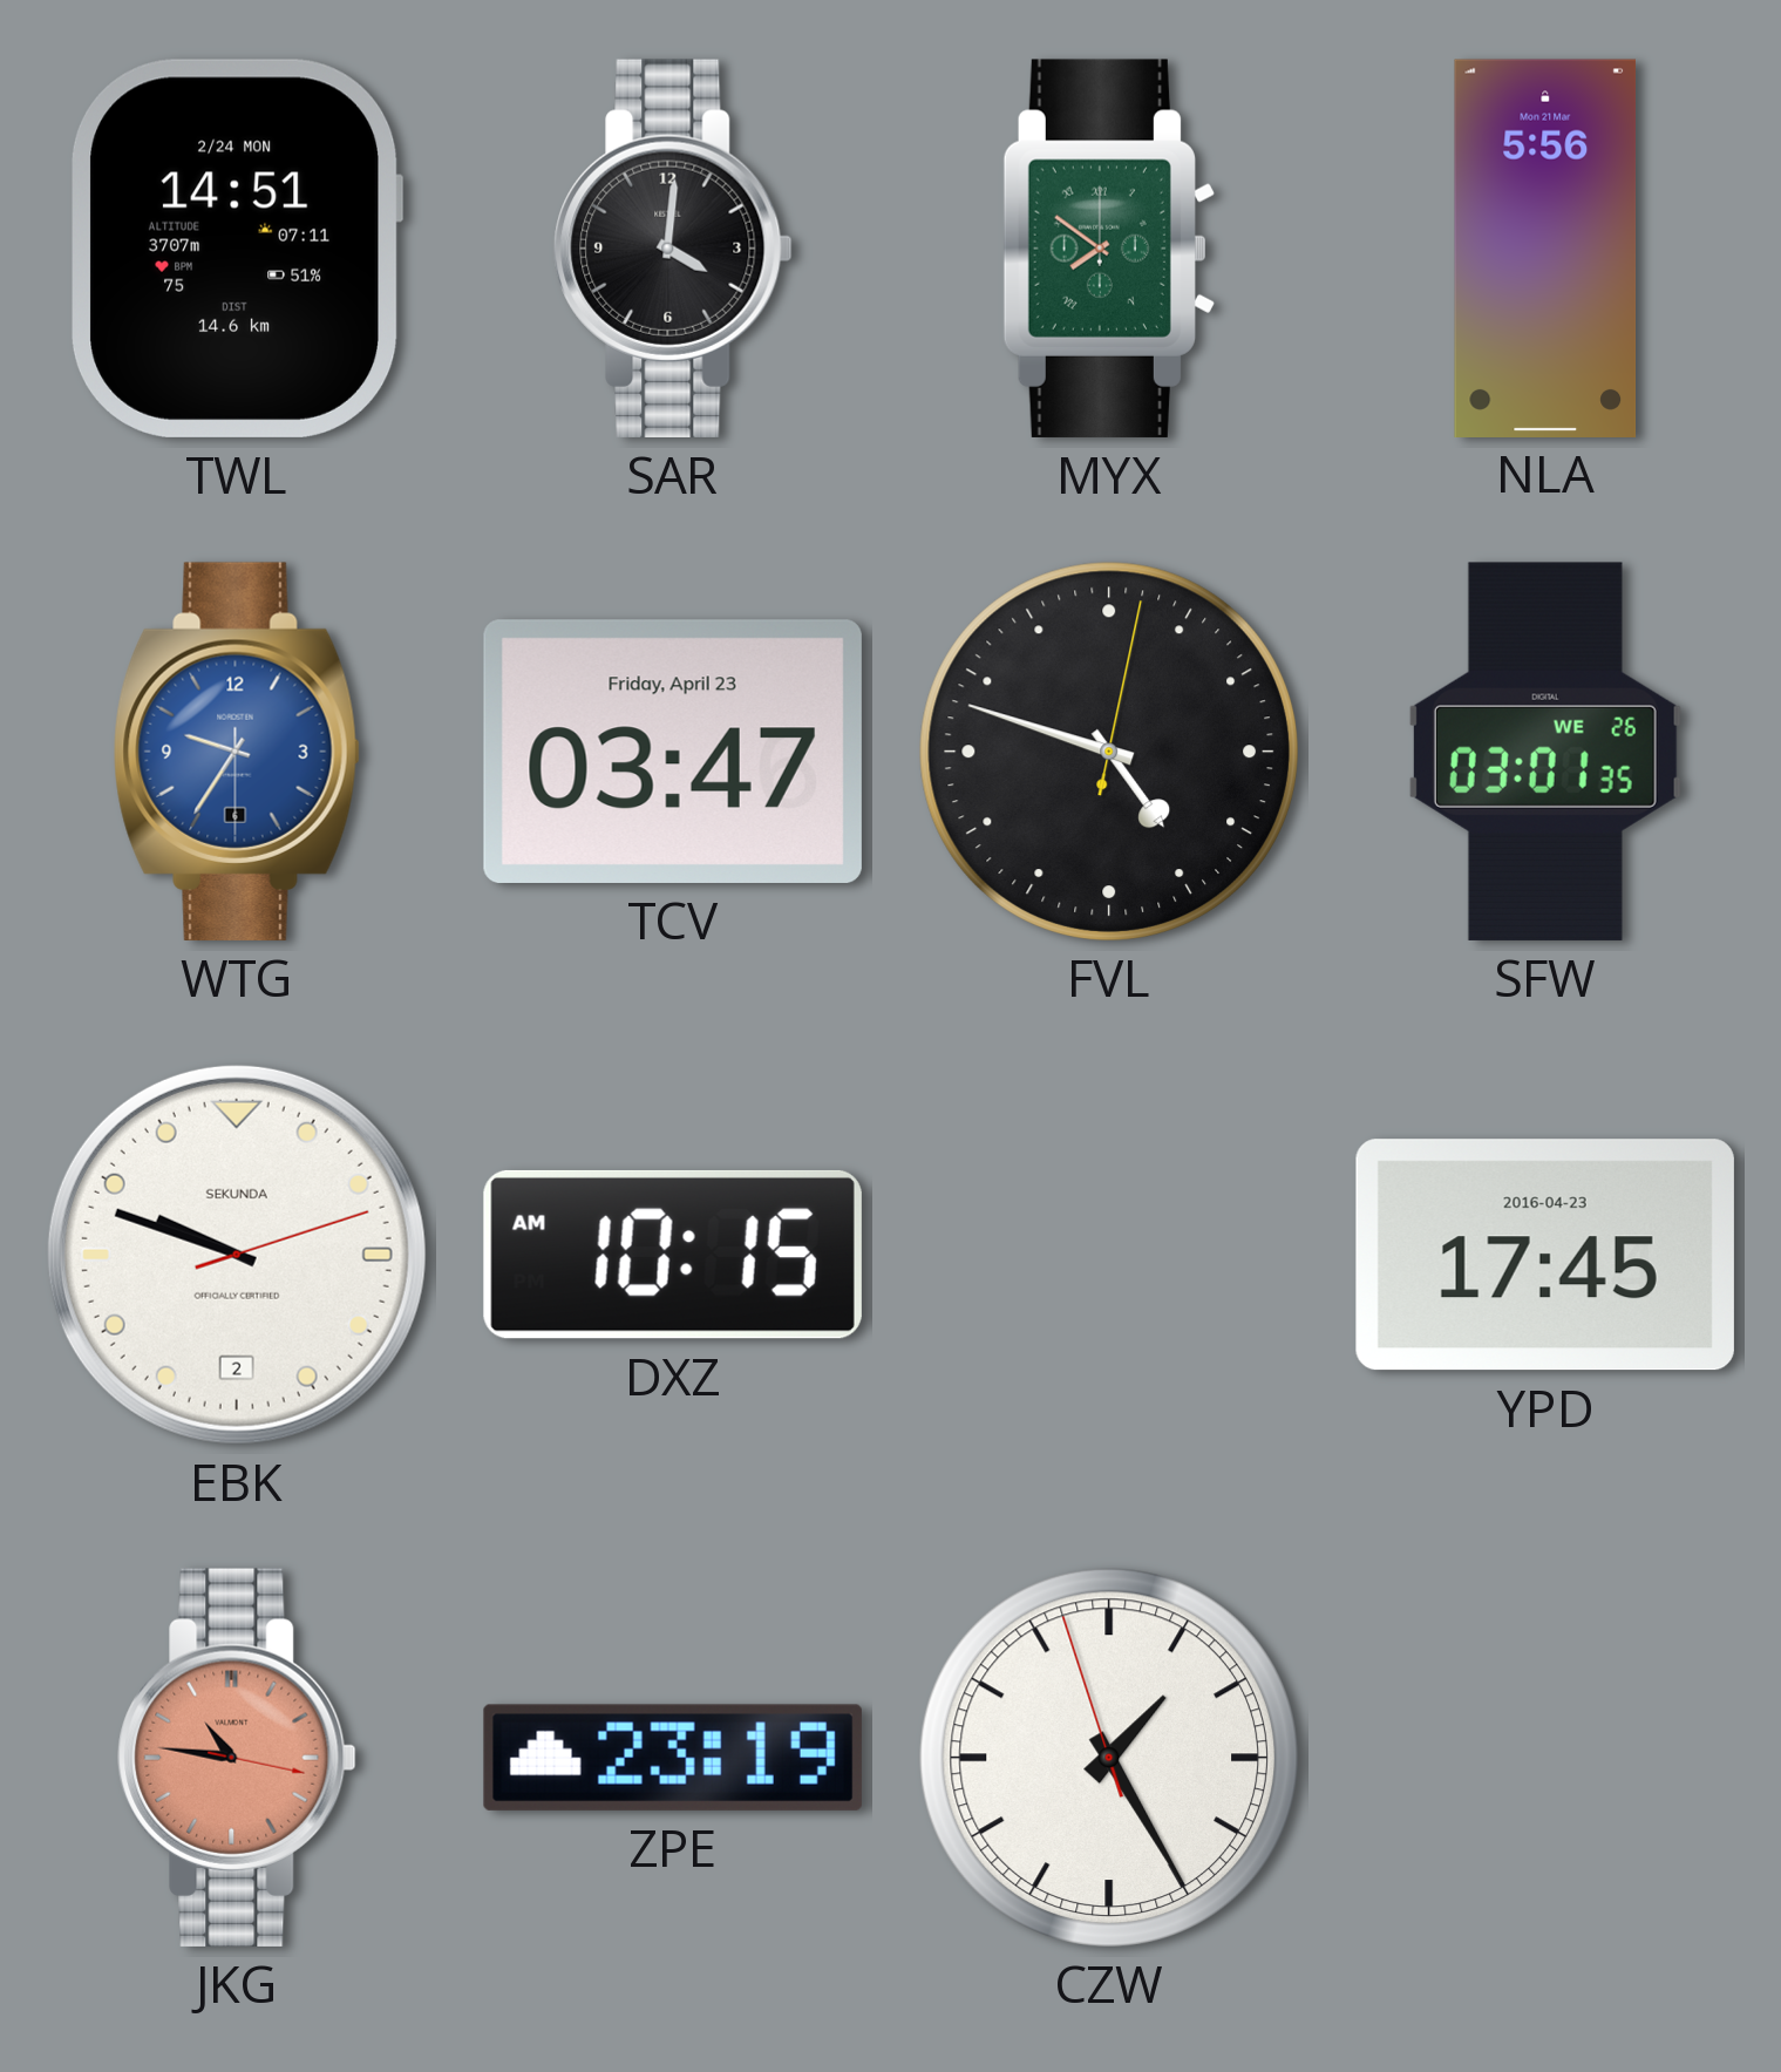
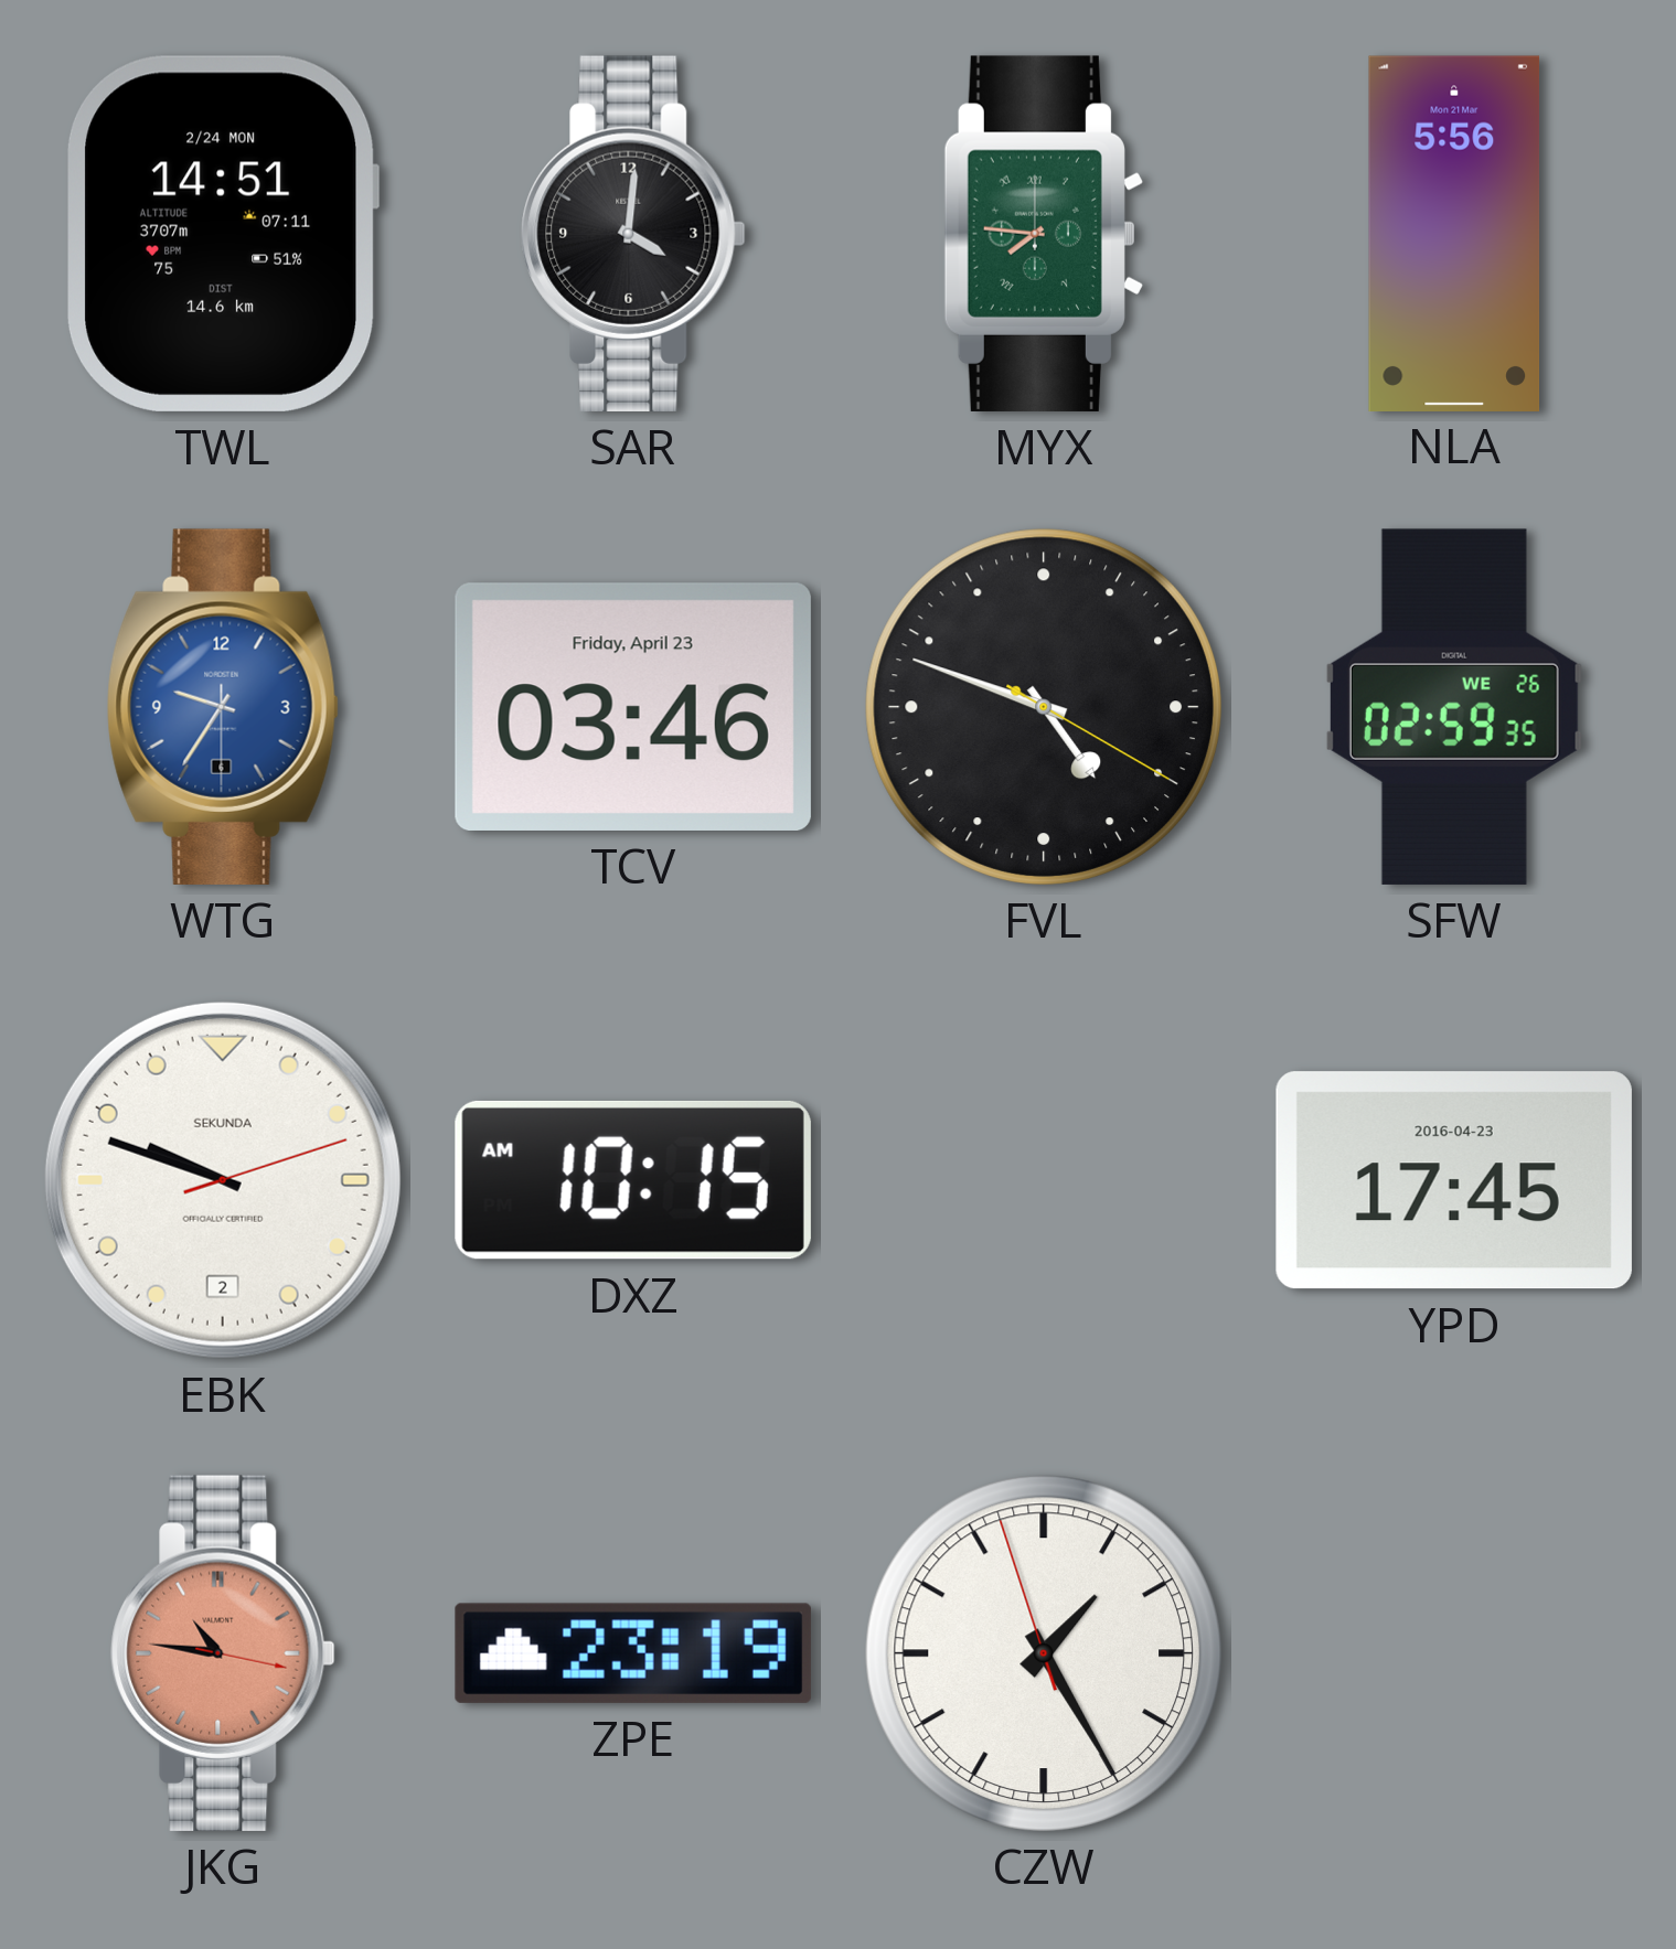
MYX: 7:51 -> 7:46 (1044, 234)
TCV: 03:47 -> 03:46 (633, 707)
FVL: 4:48:02 -> 4:48:20 (1044, 707)
SFW: 03:01 -> 02:59 (1454, 707)
